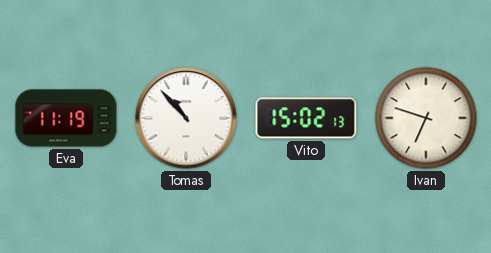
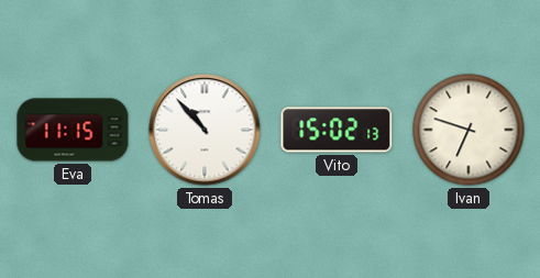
Eva: 11:19 -> 11:15 (73, 130)
